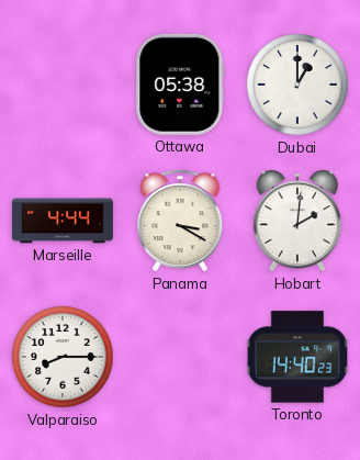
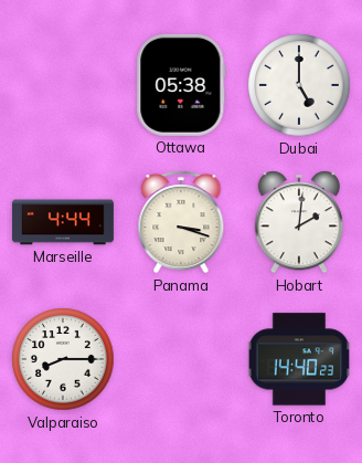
Dubai: 1:00 -> 5:00 (299, 85)
Panama: 3:20 -> 3:18 (181, 222)
